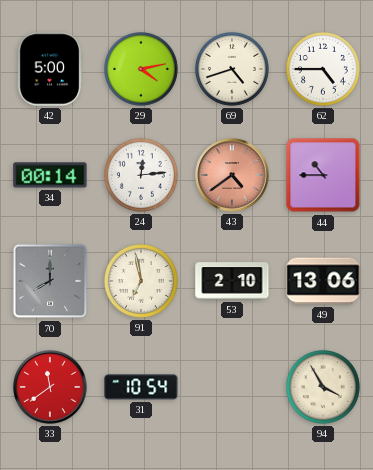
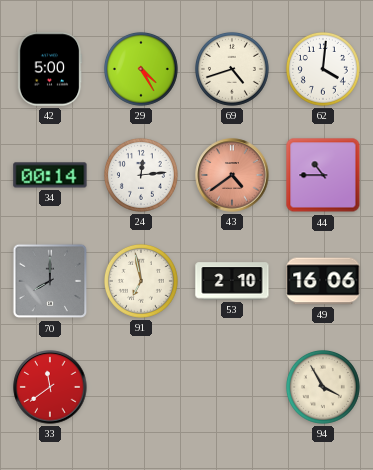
29: 4:13 -> 4:25 (141, 69)
62: 4:45 -> 4:01 (323, 69)
49: 13:06 -> 16:06 (323, 281)
31: 10:54 -> none (141, 387)
